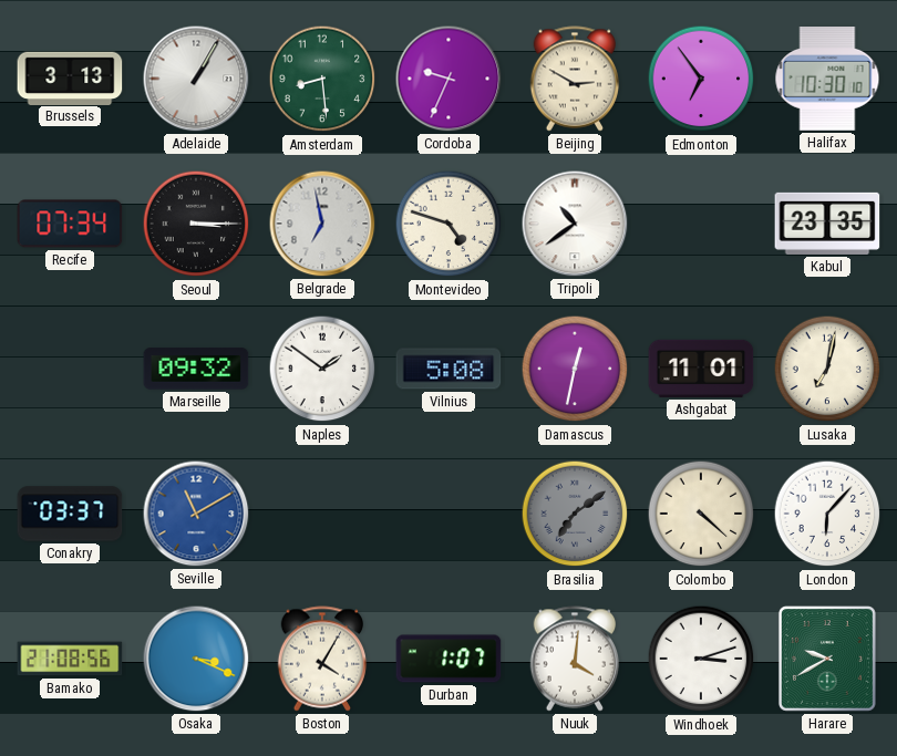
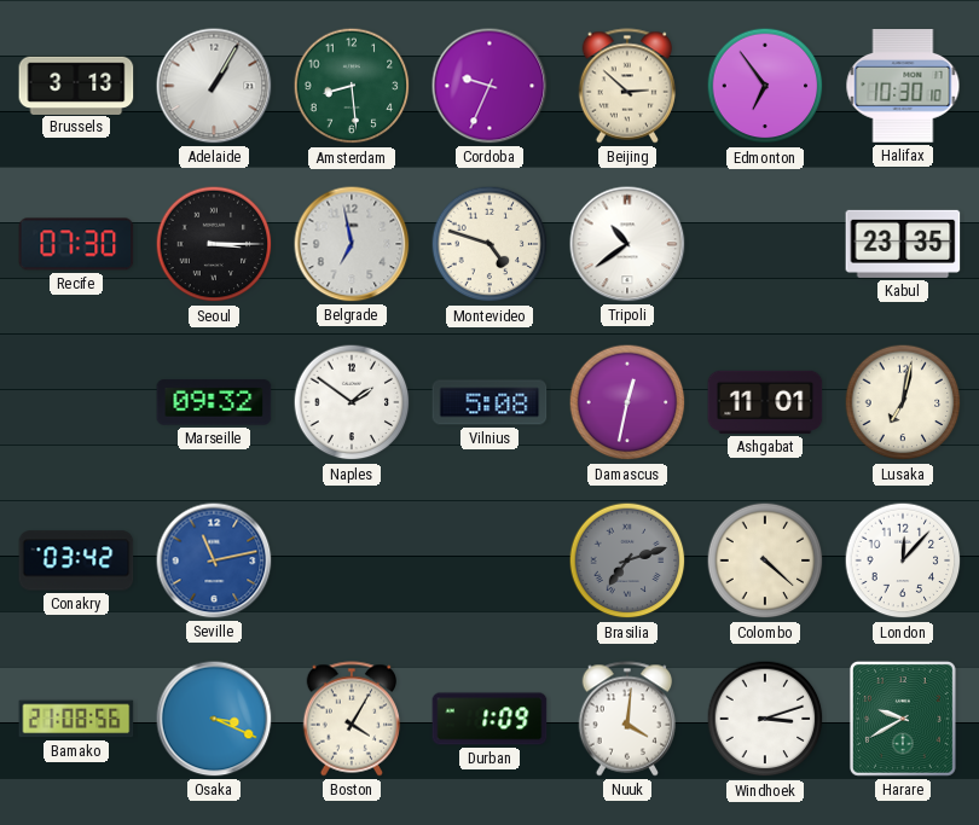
Beijing: 2:50 -> 2:52 (627, 86)
Recife: 07:34 -> 07:30 (76, 244)
Conakry: 03:37 -> 03:42 (76, 560)
Seville: 11:10 -> 11:13 (214, 560)
Brasilia: 7:09 -> 7:12 (627, 560)
London: 6:07 -> 12:07 (903, 560)
Durban: 1:07 -> 1:09 (489, 719)
